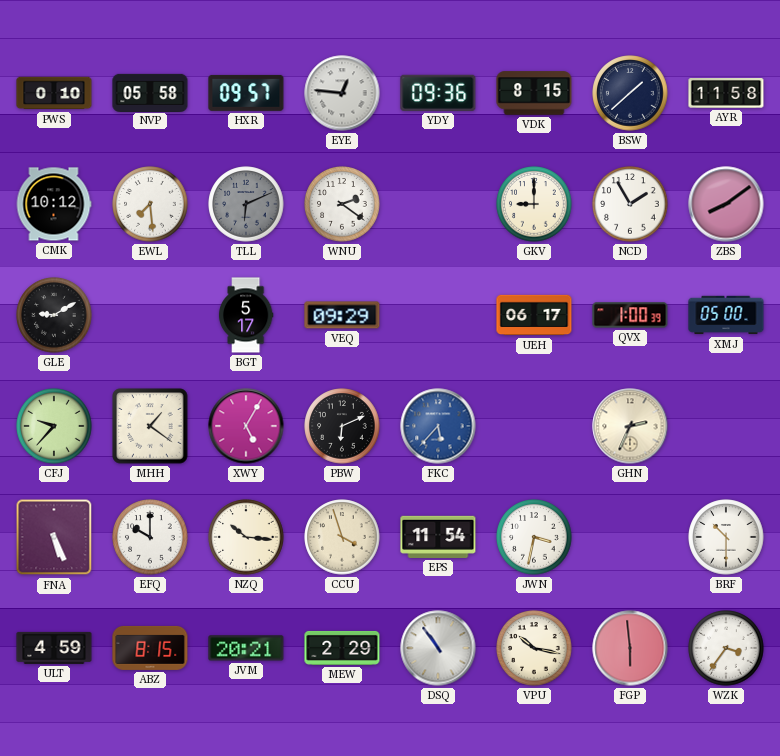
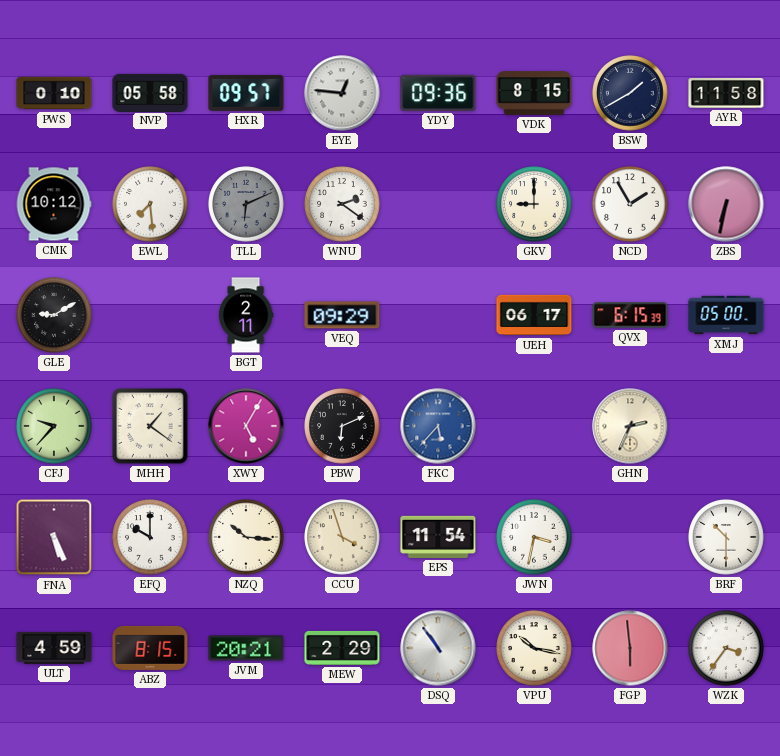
BSW: 1:38 -> 1:40 (630, 93)
ZBS: 8:09 -> 6:32 (726, 204)
BGT: 5:17 -> 2:11 (246, 315)
QVX: 1:00 -> 6:15 (630, 315)
